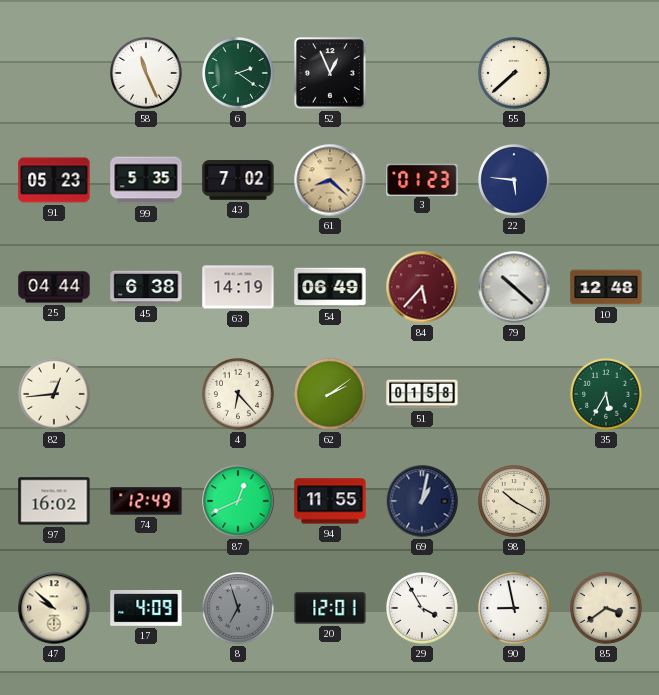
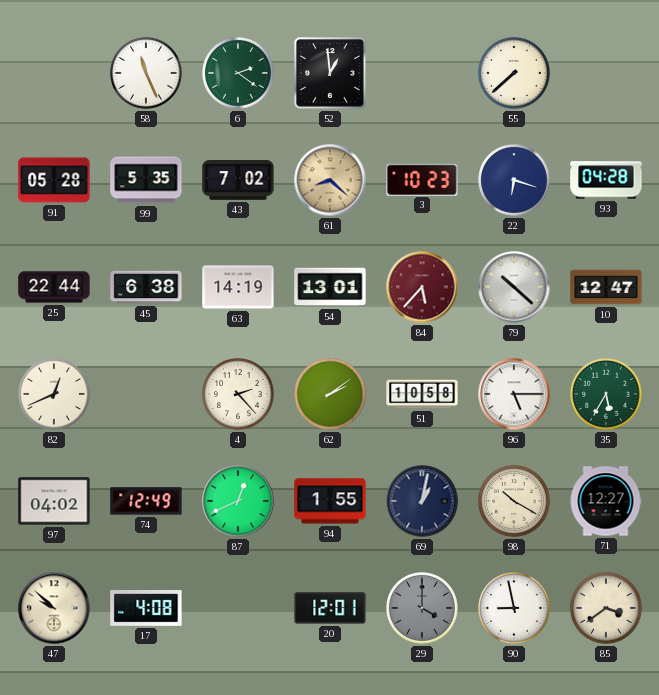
52: 12:56 -> 12:59 (331, 74)
91: 05:23 -> 05:28 (54, 180)
3: 01:23 -> 10:23 (422, 179)
22: 5:46 -> 6:18 (515, 181)
93: none -> 04:28 (606, 180)
25: 04:44 -> 22:44 (54, 287)
54: 06:49 -> 13:01 (330, 287)
10: 12:48 -> 12:47 (606, 287)
82: 12:44 -> 12:41 (55, 395)
4: 6:23 -> 2:23 (239, 395)
51: 01:58 -> 10:58 (422, 394)
96: none -> 5:15 (514, 394)
97: 16:02 -> 04:02 (54, 501)
94: 11:55 -> 1:55 (330, 501)
71: none -> 12:27 (606, 501)
17: 4:09 -> 4:08 (146, 609)
8: 6:57 -> none (239, 609)
29: 3:55 -> 4:00 (423, 609)
29 dial: white -> grey (423, 609)
